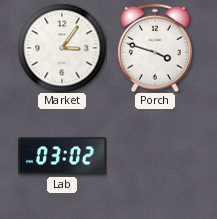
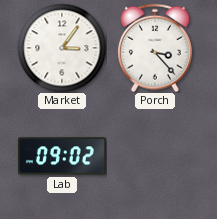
Porch: 3:48 -> 3:23 (155, 48)
Lab: 03:02 -> 09:02 (63, 156)
